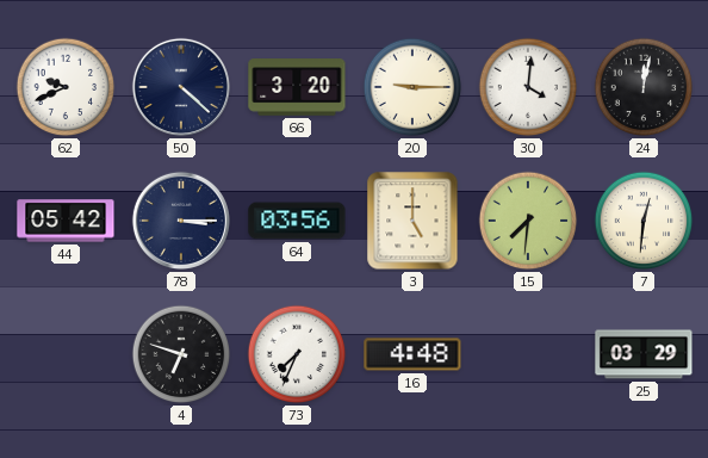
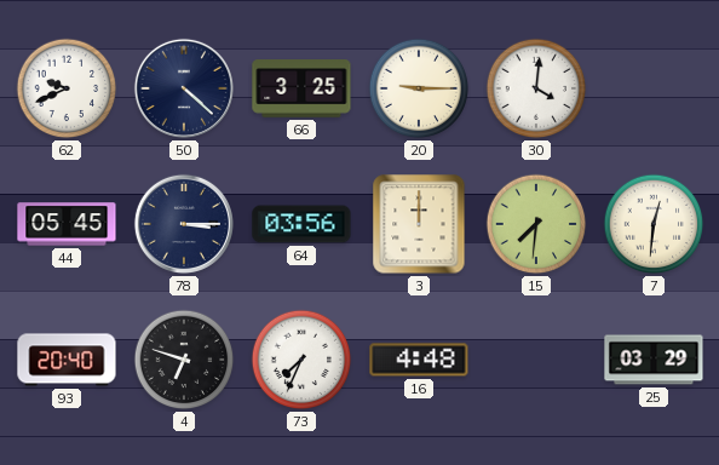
66: 3:20 -> 3:25 (301, 88)
24: 12:02 -> none (644, 87)
44: 05:42 -> 05:45 (67, 224)
3: 5:00 -> 12:00 (419, 224)
93: none -> 20:40 (67, 360)
